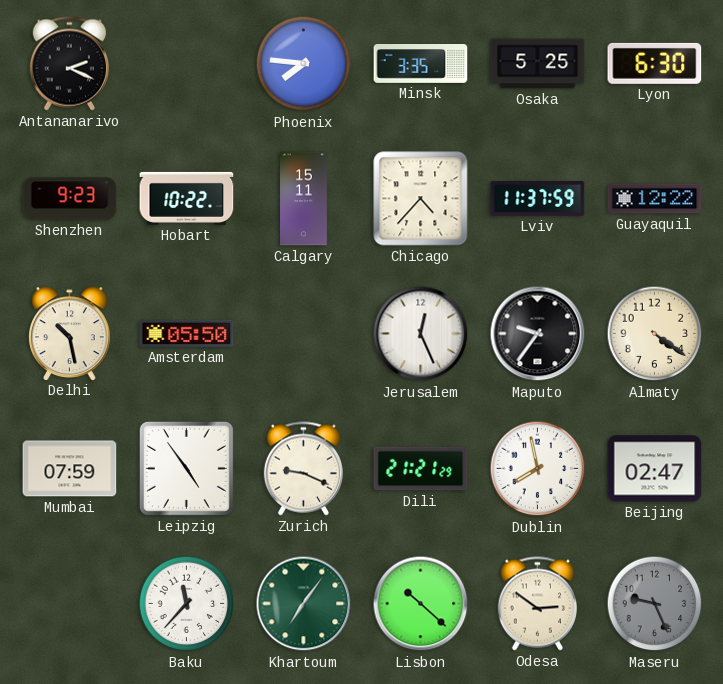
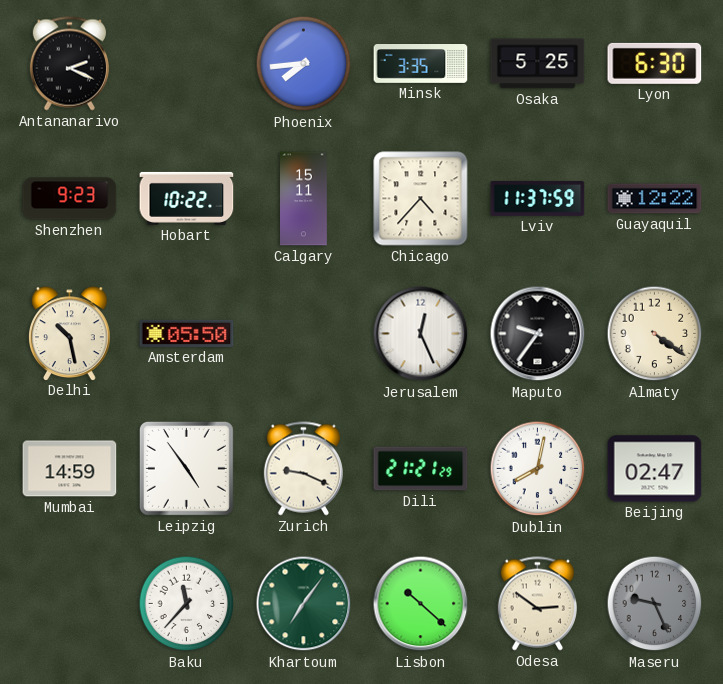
Phoenix: 7:46 -> 7:44 (304, 64)
Mumbai: 07:59 -> 14:59 (70, 469)
Dublin: 7:58 -> 8:02 (538, 469)
